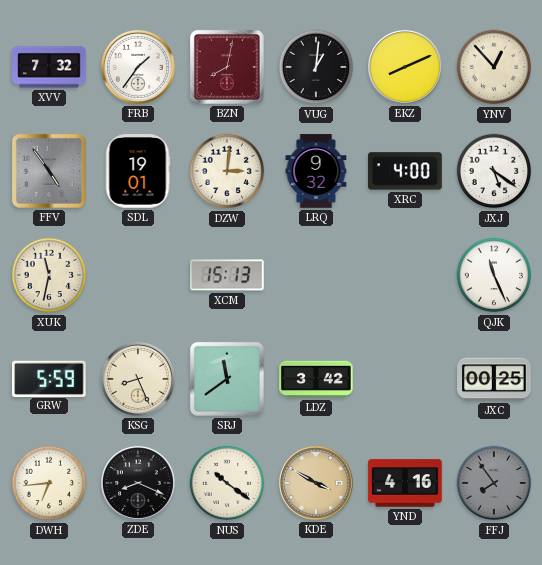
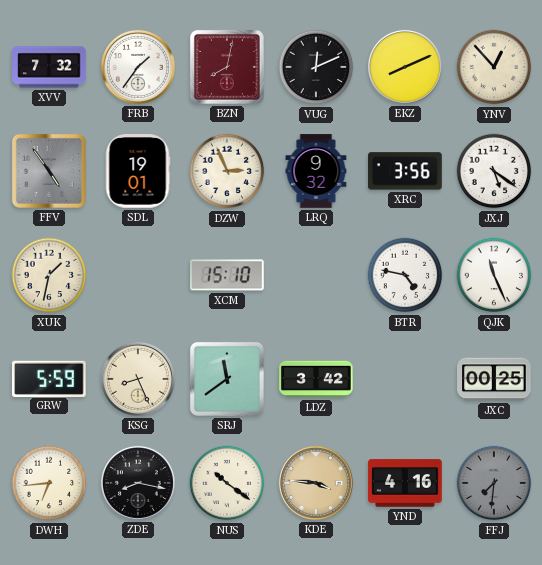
VUG: 1:01 -> 12:11 (316, 67)
DZW: 3:01 -> 2:56 (227, 171)
XRC: 4:00 -> 3:56 (405, 171)
XUK: 11:32 -> 1:32 (49, 275)
XCM: 15:13 -> 15:10 (227, 275)
BTR: none -> 4:47 (405, 275)
ZDE: 8:19 -> 8:17 (138, 483)
KDE: 3:50 -> 3:46 (316, 483)
FFJ: 7:54 -> 7:31 (494, 483)
